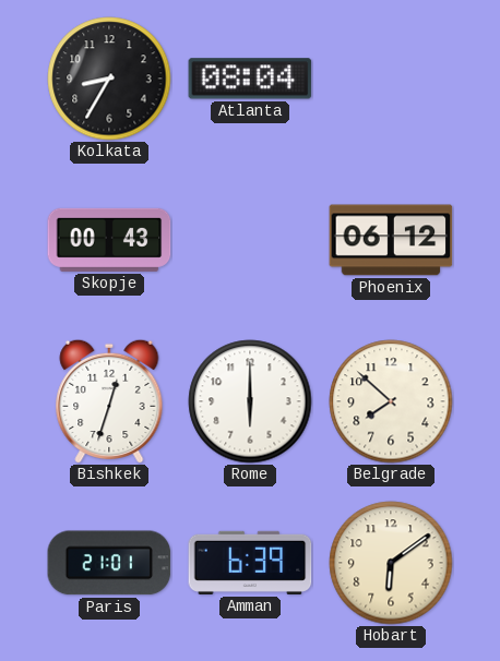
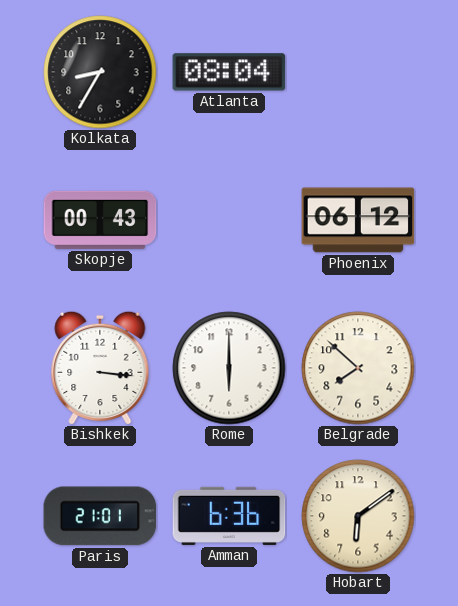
Bishkek: 12:33 -> 3:16 (100, 368)
Amman: 6:39 -> 6:36 (229, 516)
